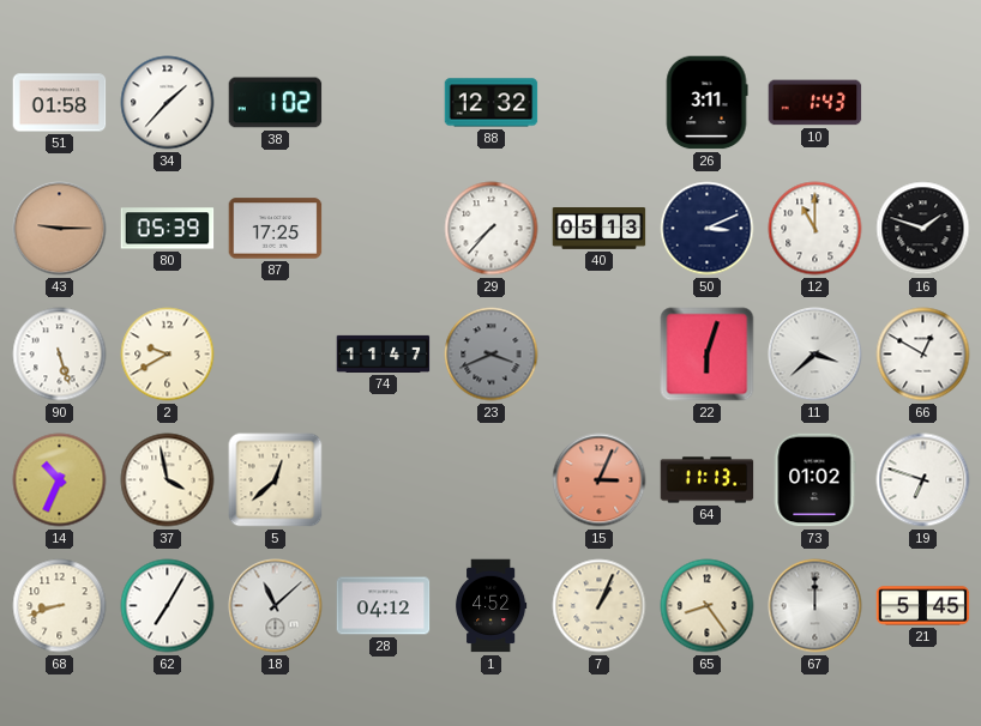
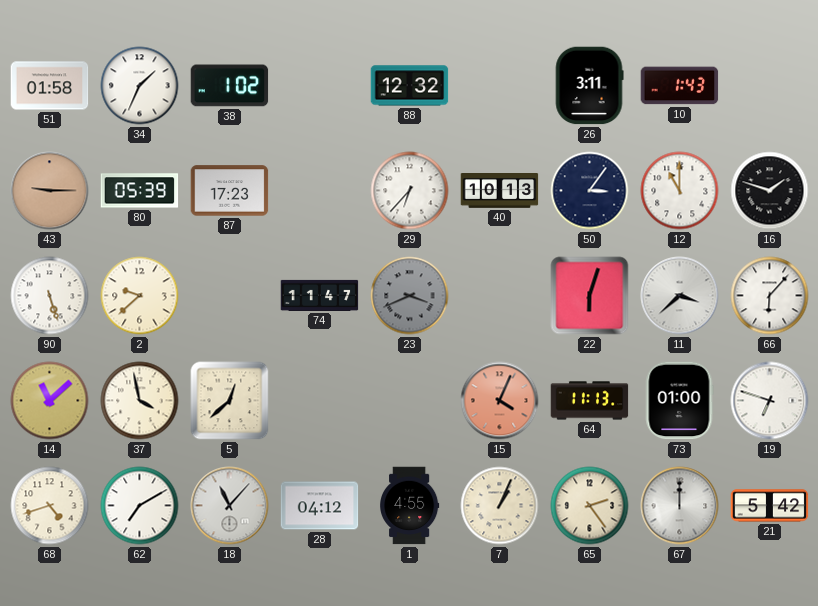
34: 1:37 -> 1:34 (140, 86)
87: 17:25 -> 17:23 (230, 191)
29: 7:37 -> 6:37 (410, 191)
40: 05:13 -> 10:13 (500, 191)
50: 3:11 -> 3:06 (590, 191)
2: 9:40 -> 9:38 (140, 296)
66: 12:50 -> 6:07 (770, 296)
14: 10:34 -> 11:08 (50, 401)
15: 3:04 -> 4:04 (500, 401)
73: 01:02 -> 01:00 (679, 401)
68: 8:42 -> 4:42 (50, 506)
62: 7:05 -> 7:10 (140, 506)
18: 11:08 -> 11:07 (230, 506)
1: 4:52 -> 4:55 (410, 506)
65: 8:24 -> 2:24 (590, 506)
21: 5:45 -> 5:42 (770, 506)
